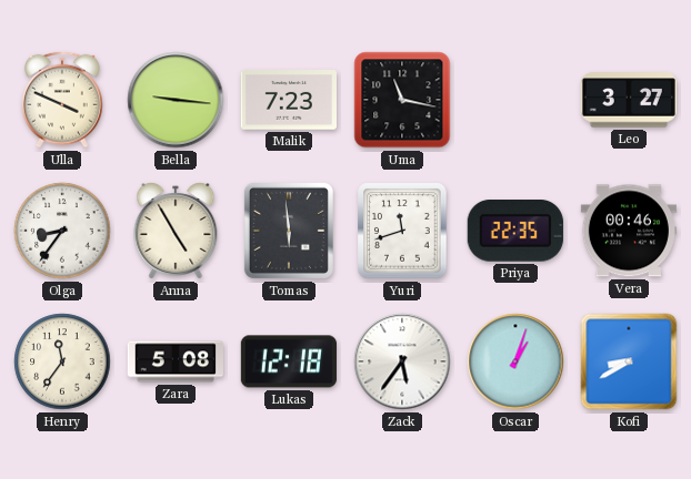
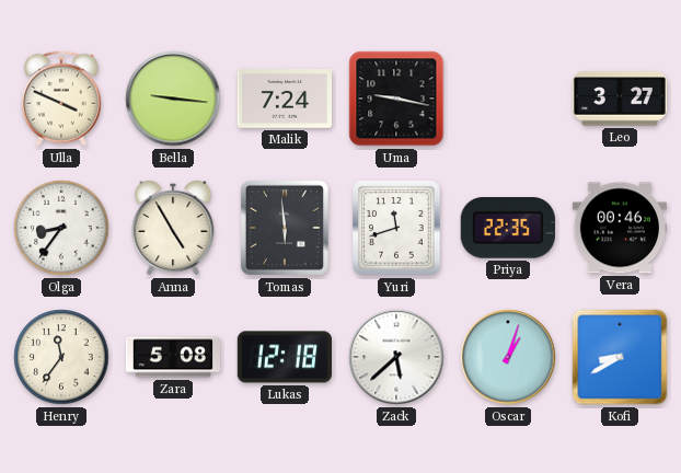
Malik: 7:23 -> 7:24 (284, 99)
Uma: 11:17 -> 9:17 (396, 99)
Zack: 5:36 -> 5:38 (396, 357)
